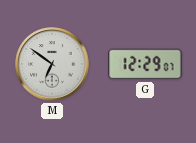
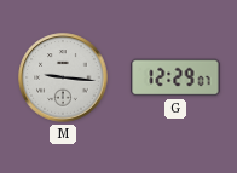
M: 6:51 -> 9:16 (63, 77)
